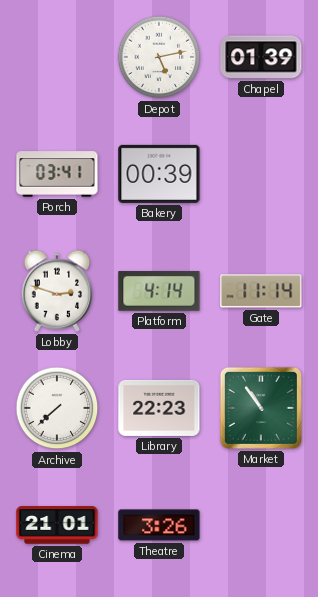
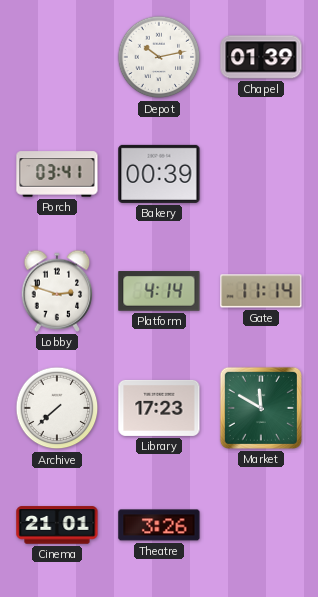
Depot: 5:13 -> 10:13 (159, 57)
Library: 22:23 -> 17:23 (159, 408)
Market: 10:54 -> 11:50 (261, 408)
